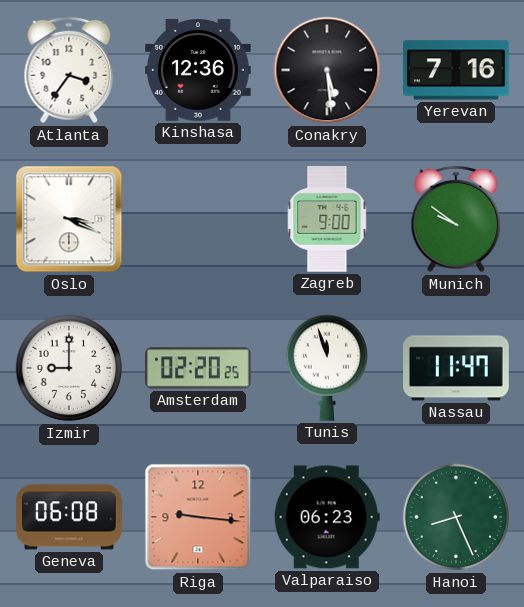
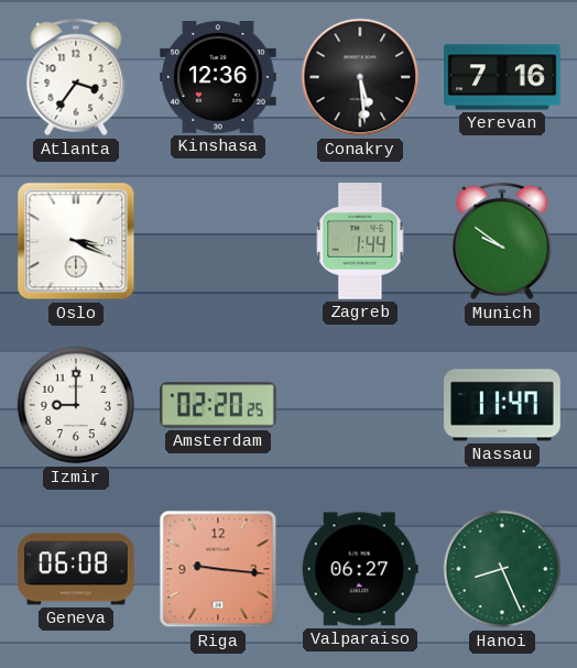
Zagreb: 9:00 -> 1:44 (360, 241)
Tunis: 11:57 -> none (326, 368)
Valparaiso: 06:23 -> 06:27 (360, 569)
